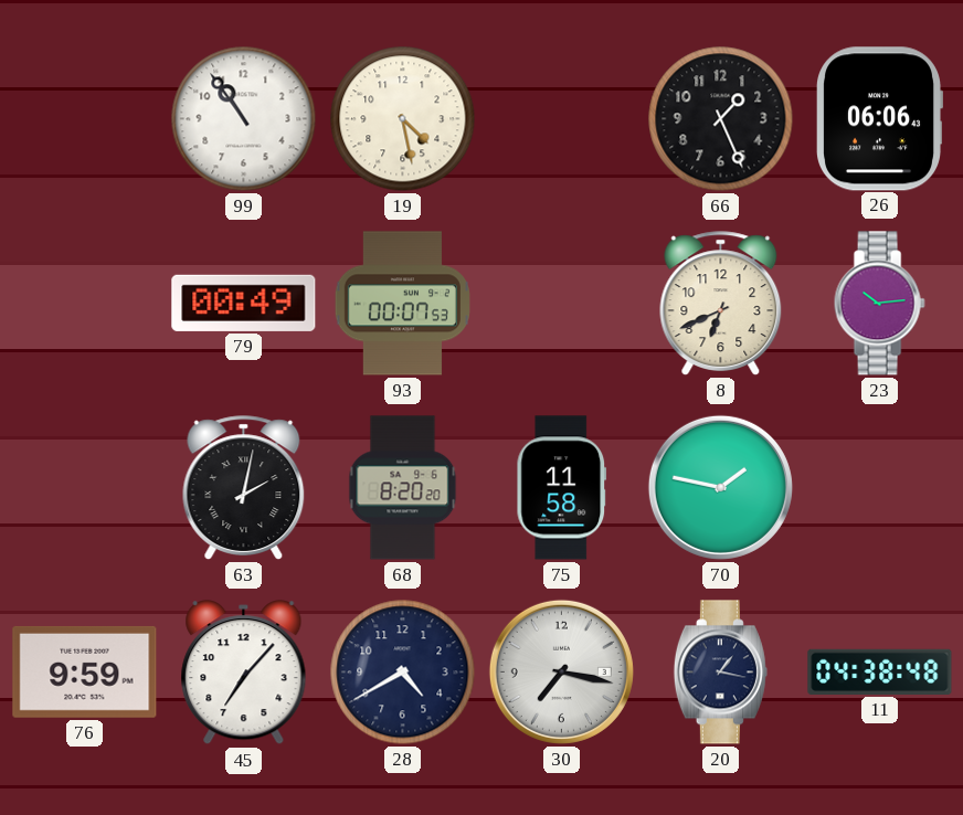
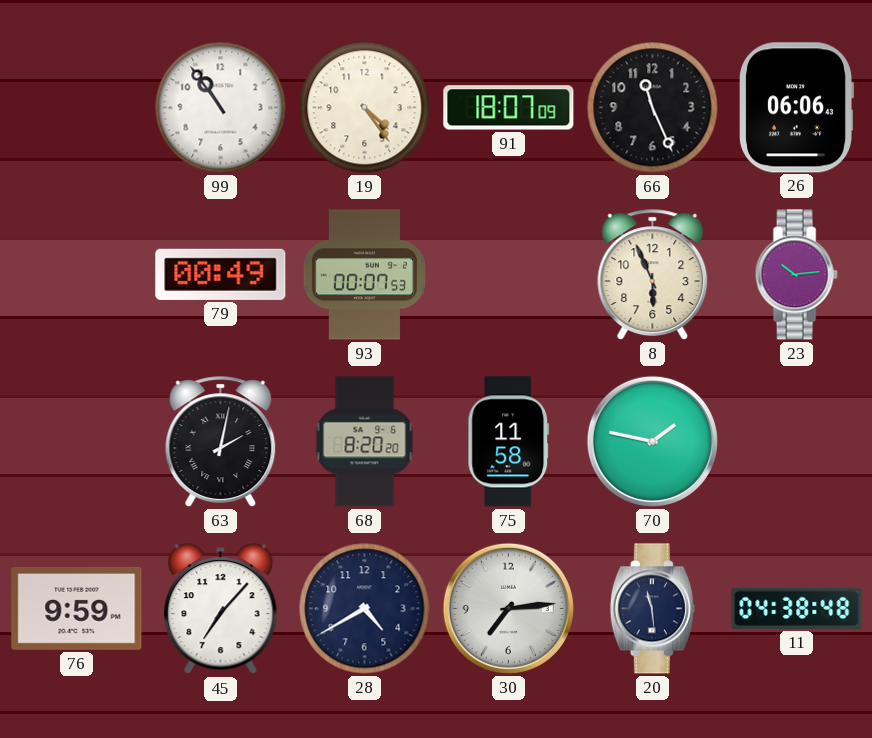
19: 4:28 -> 4:24 (365, 108)
91: none -> 18:07 (509, 108)
66: 1:26 -> 11:26 (653, 108)
8: 6:41 -> 5:56 (653, 275)
30: 7:17 -> 7:14 (508, 608)
20: 1:17 -> 11:29 (652, 609)
